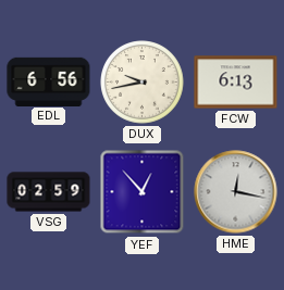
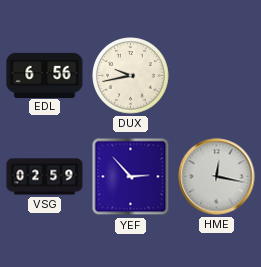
FCW: 6:13 -> none (236, 83)
YEF: 12:53 -> 2:53 (131, 177)
